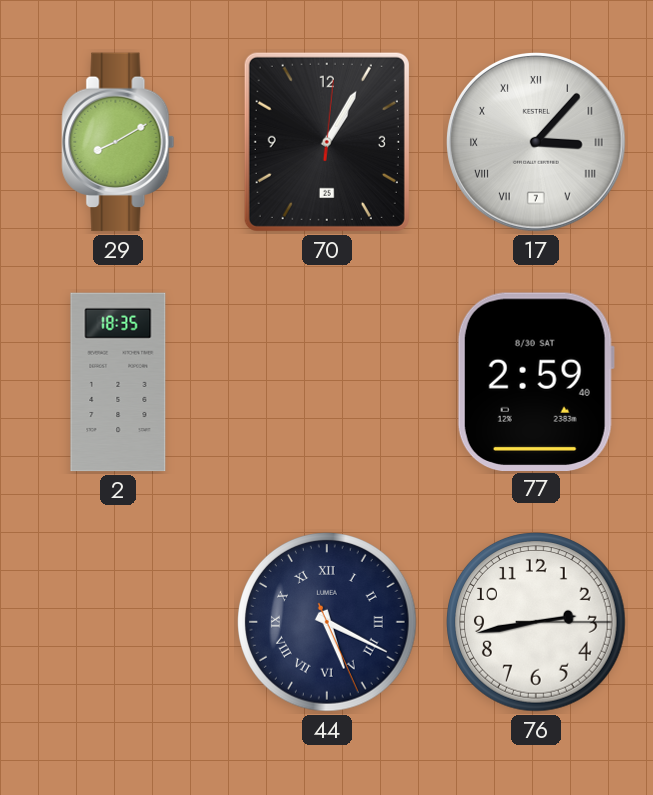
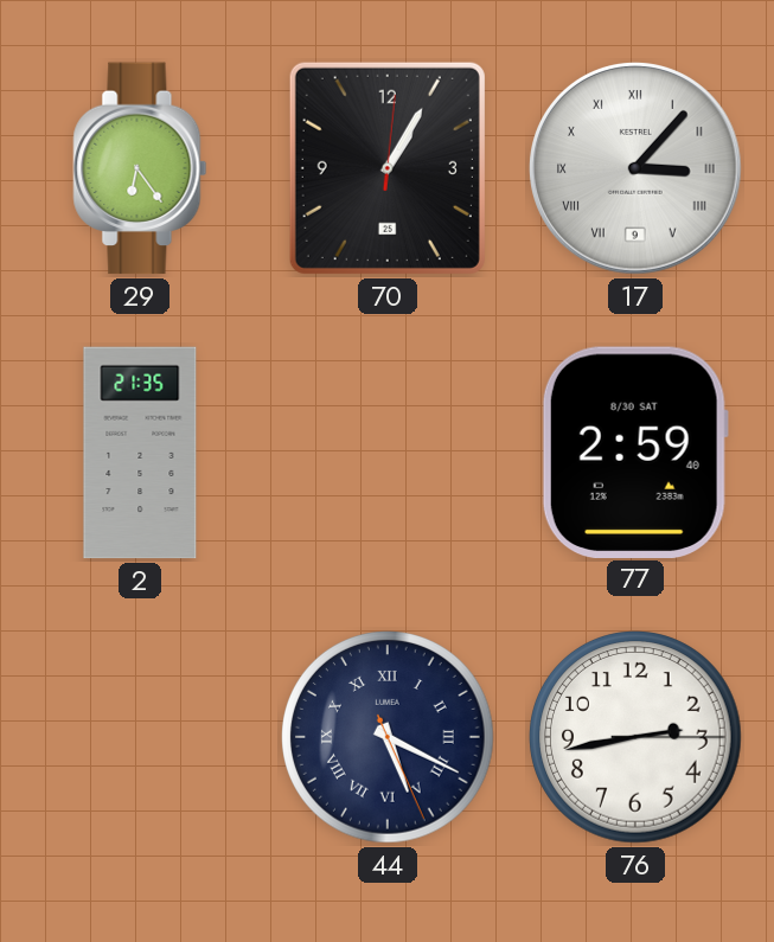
29: 8:10 -> 6:24 (140, 168)
17 date: 7 -> 9 (637, 169)
2: 18:35 -> 21:35 (140, 453)
